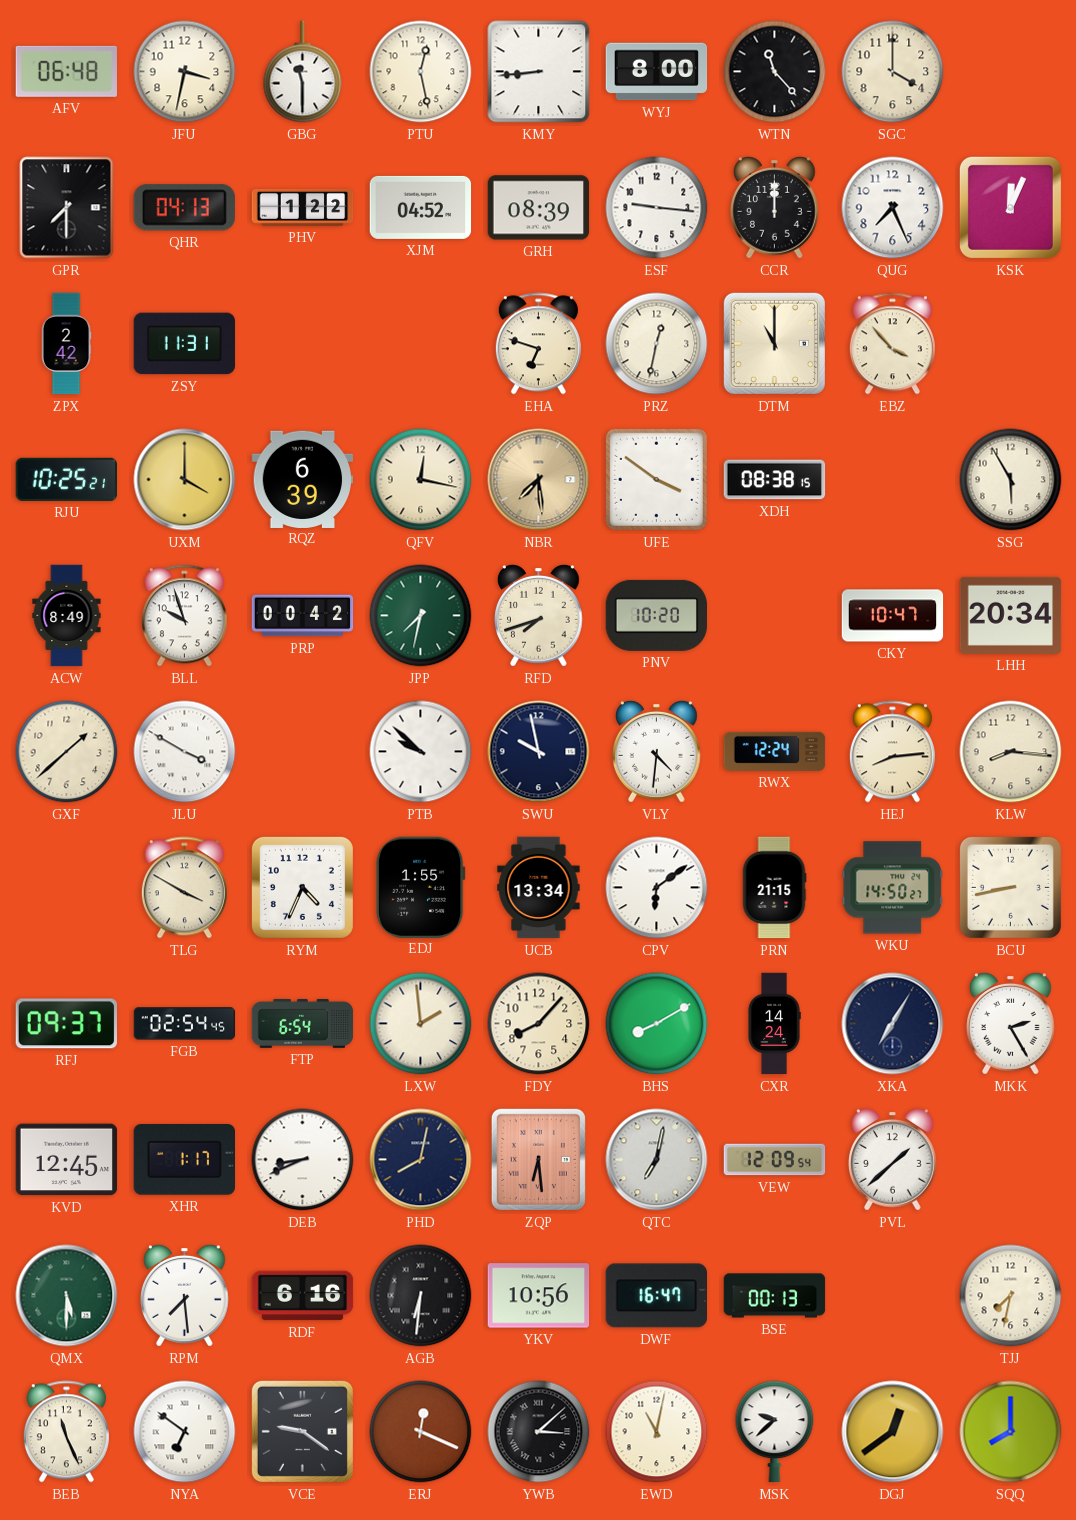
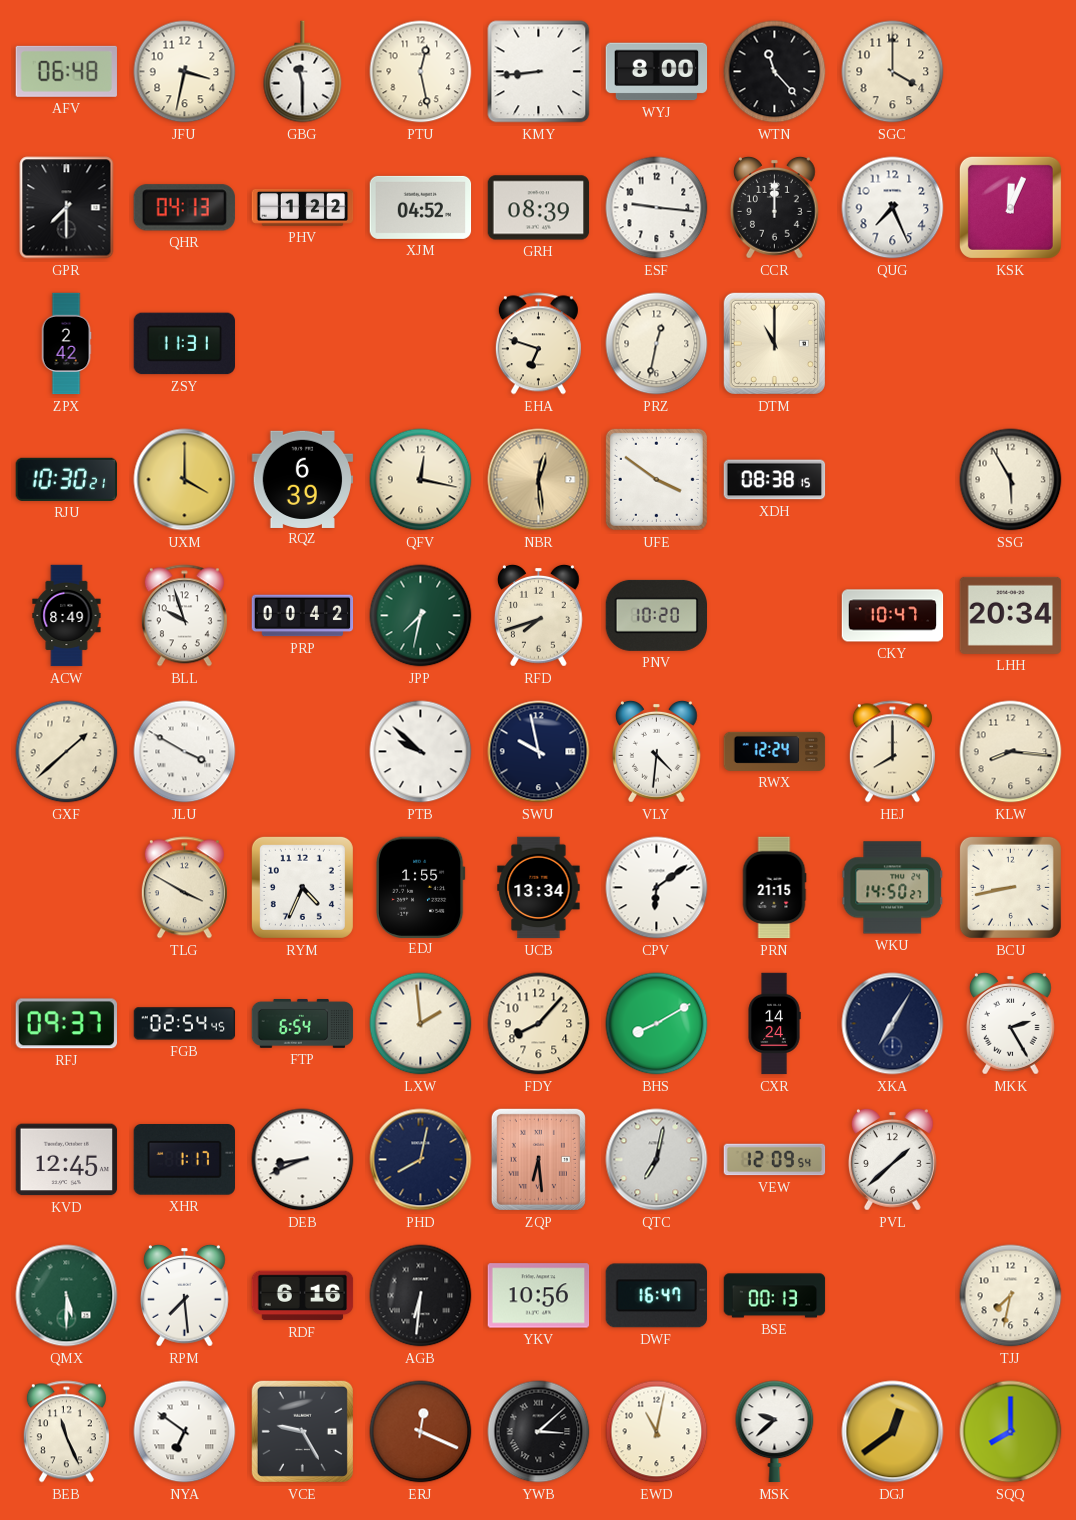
EBZ: 3:53 -> none (892, 344)
RJU: 10:25 -> 10:30 (66, 479)
NBR: 7:29 -> 12:29 (539, 480)
HEJ: 8:14 -> 8:00 (892, 752)
VCE: 9:21 -> 9:25 (302, 1431)
